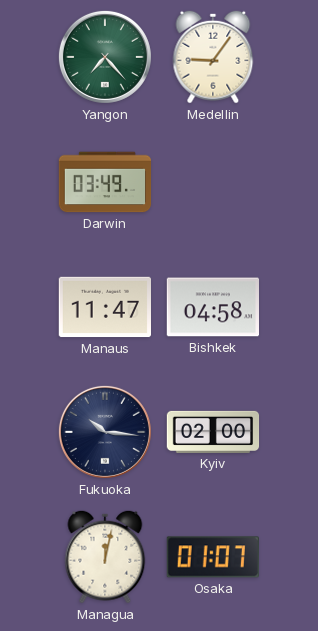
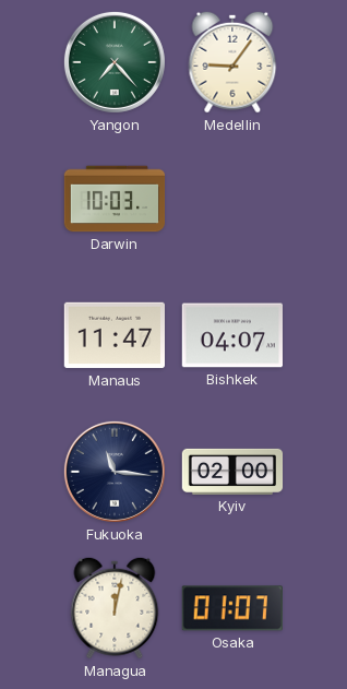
Darwin: 03:49 -> 10:03 (115, 199)
Bishkek: 04:58 -> 04:07 (231, 335)
Fukuoka: 10:16 -> 11:16 (115, 472)
